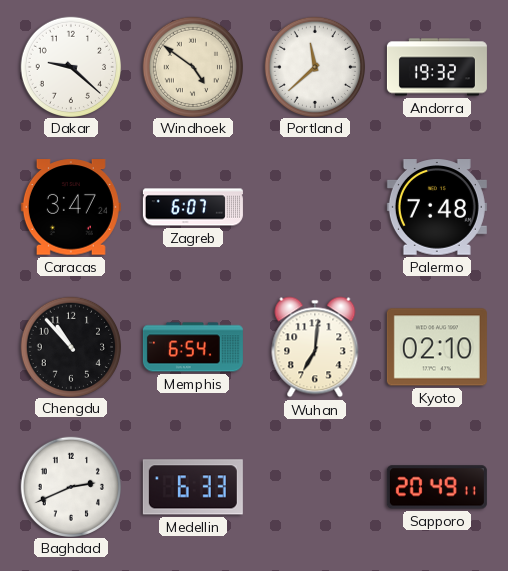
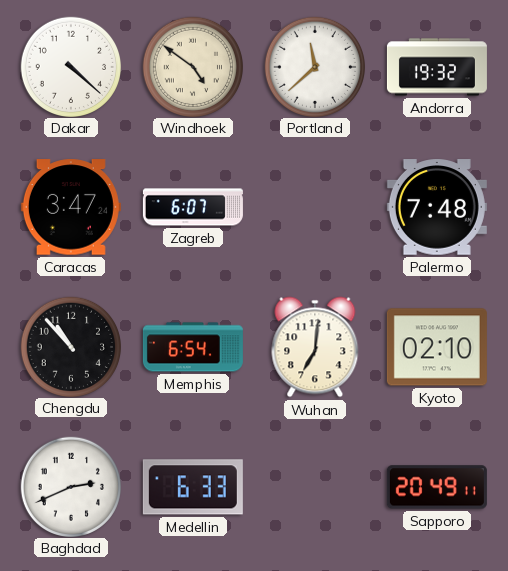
Dakar: 9:22 -> 4:22 (70, 66)
